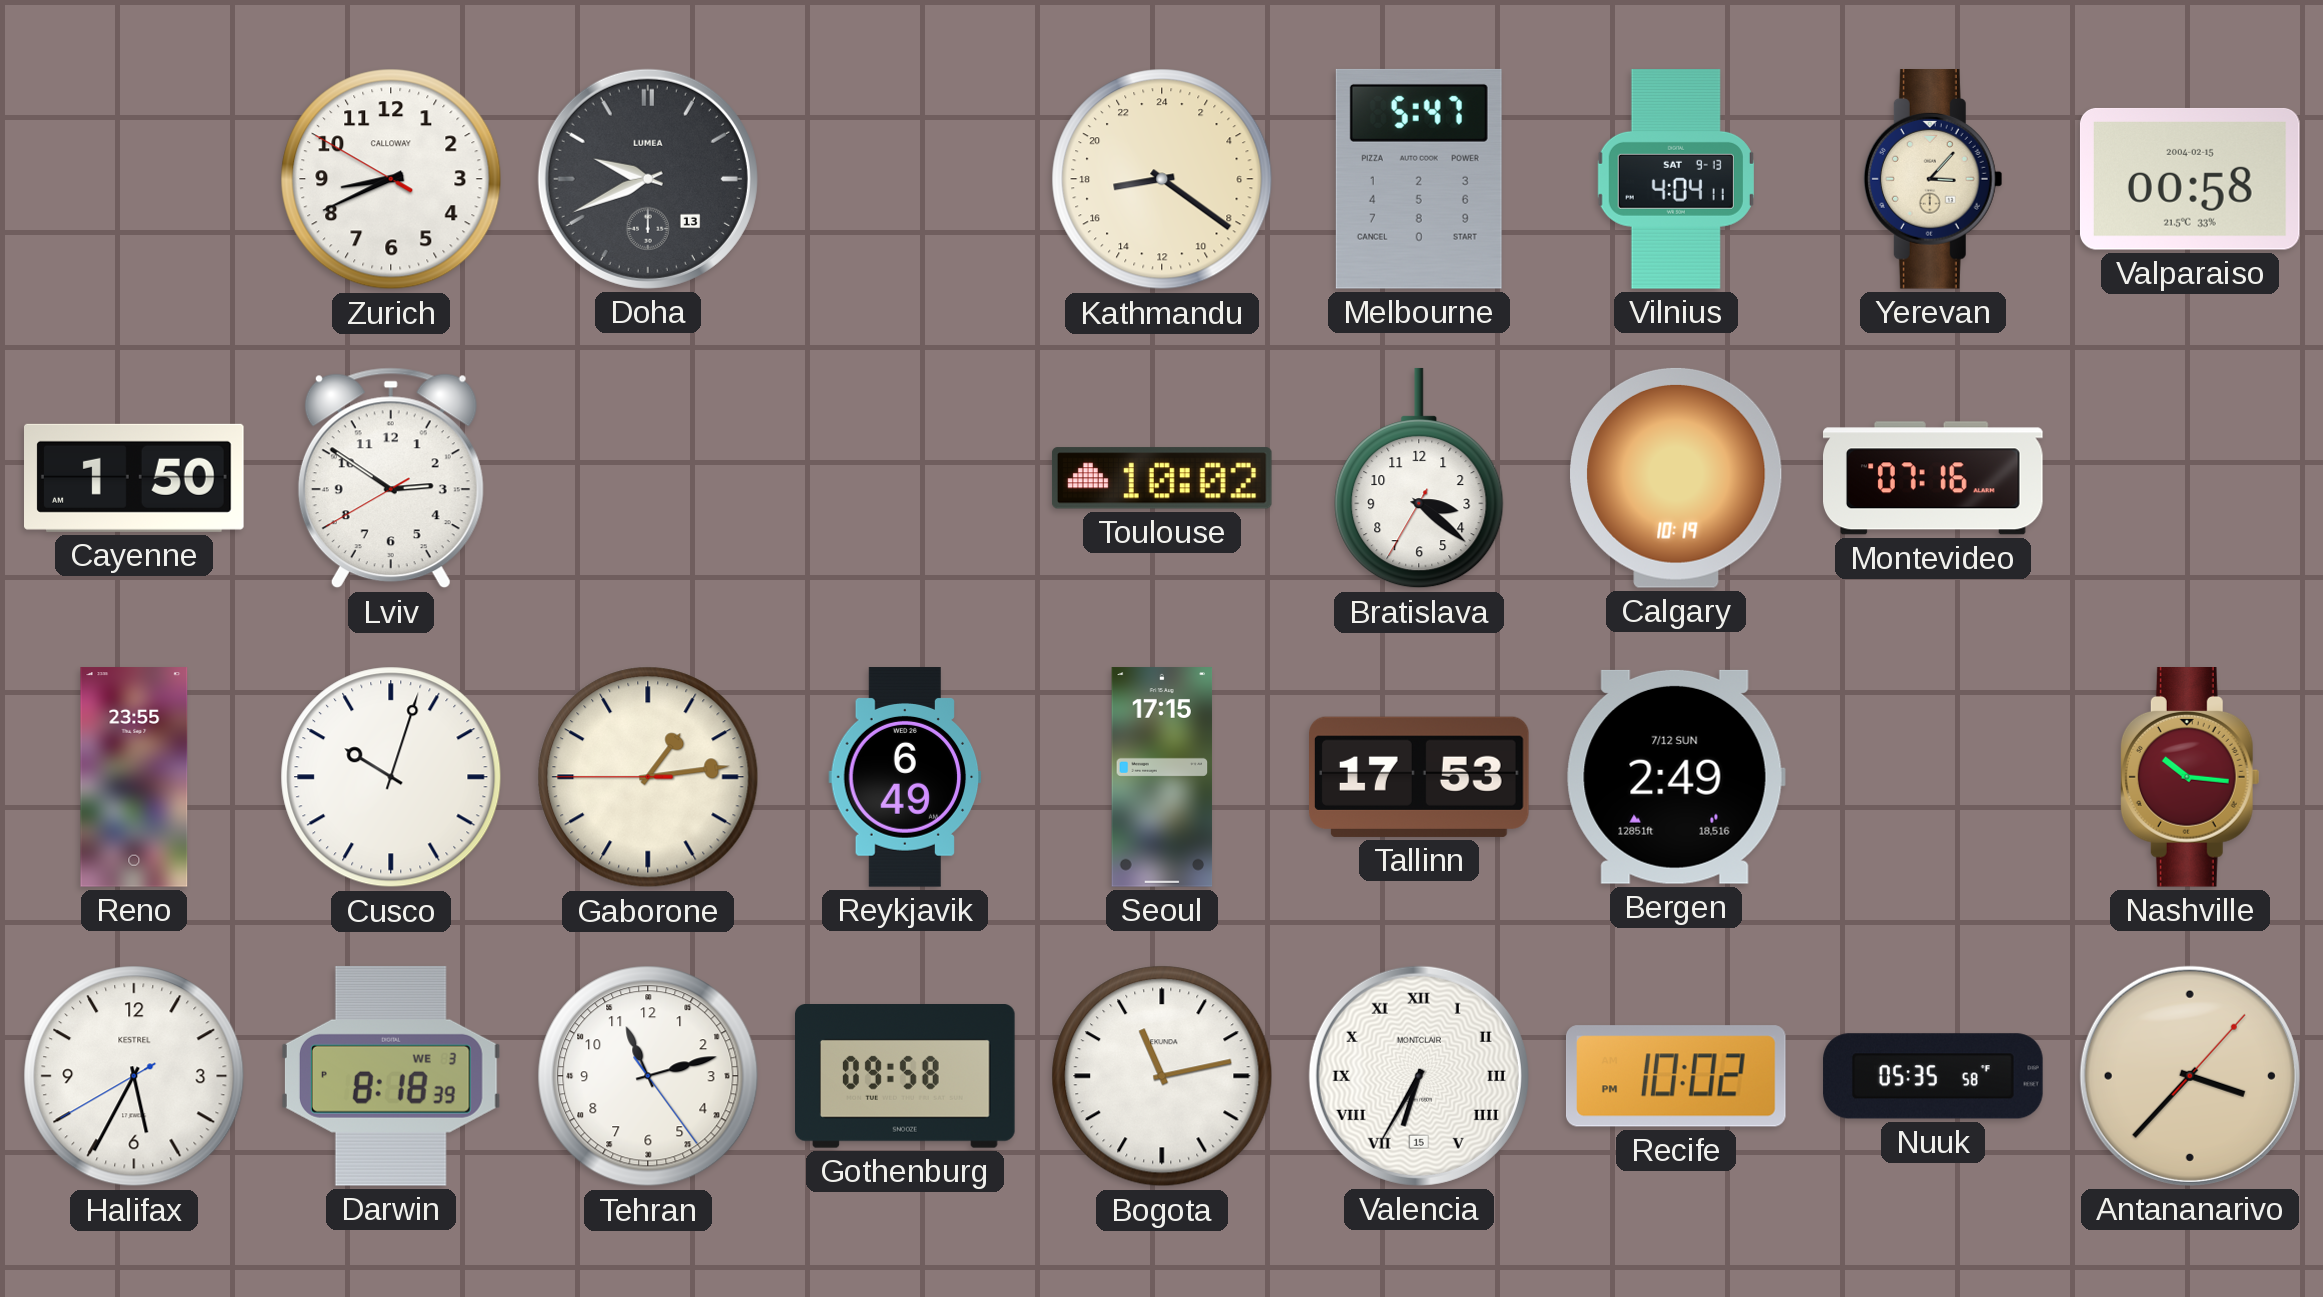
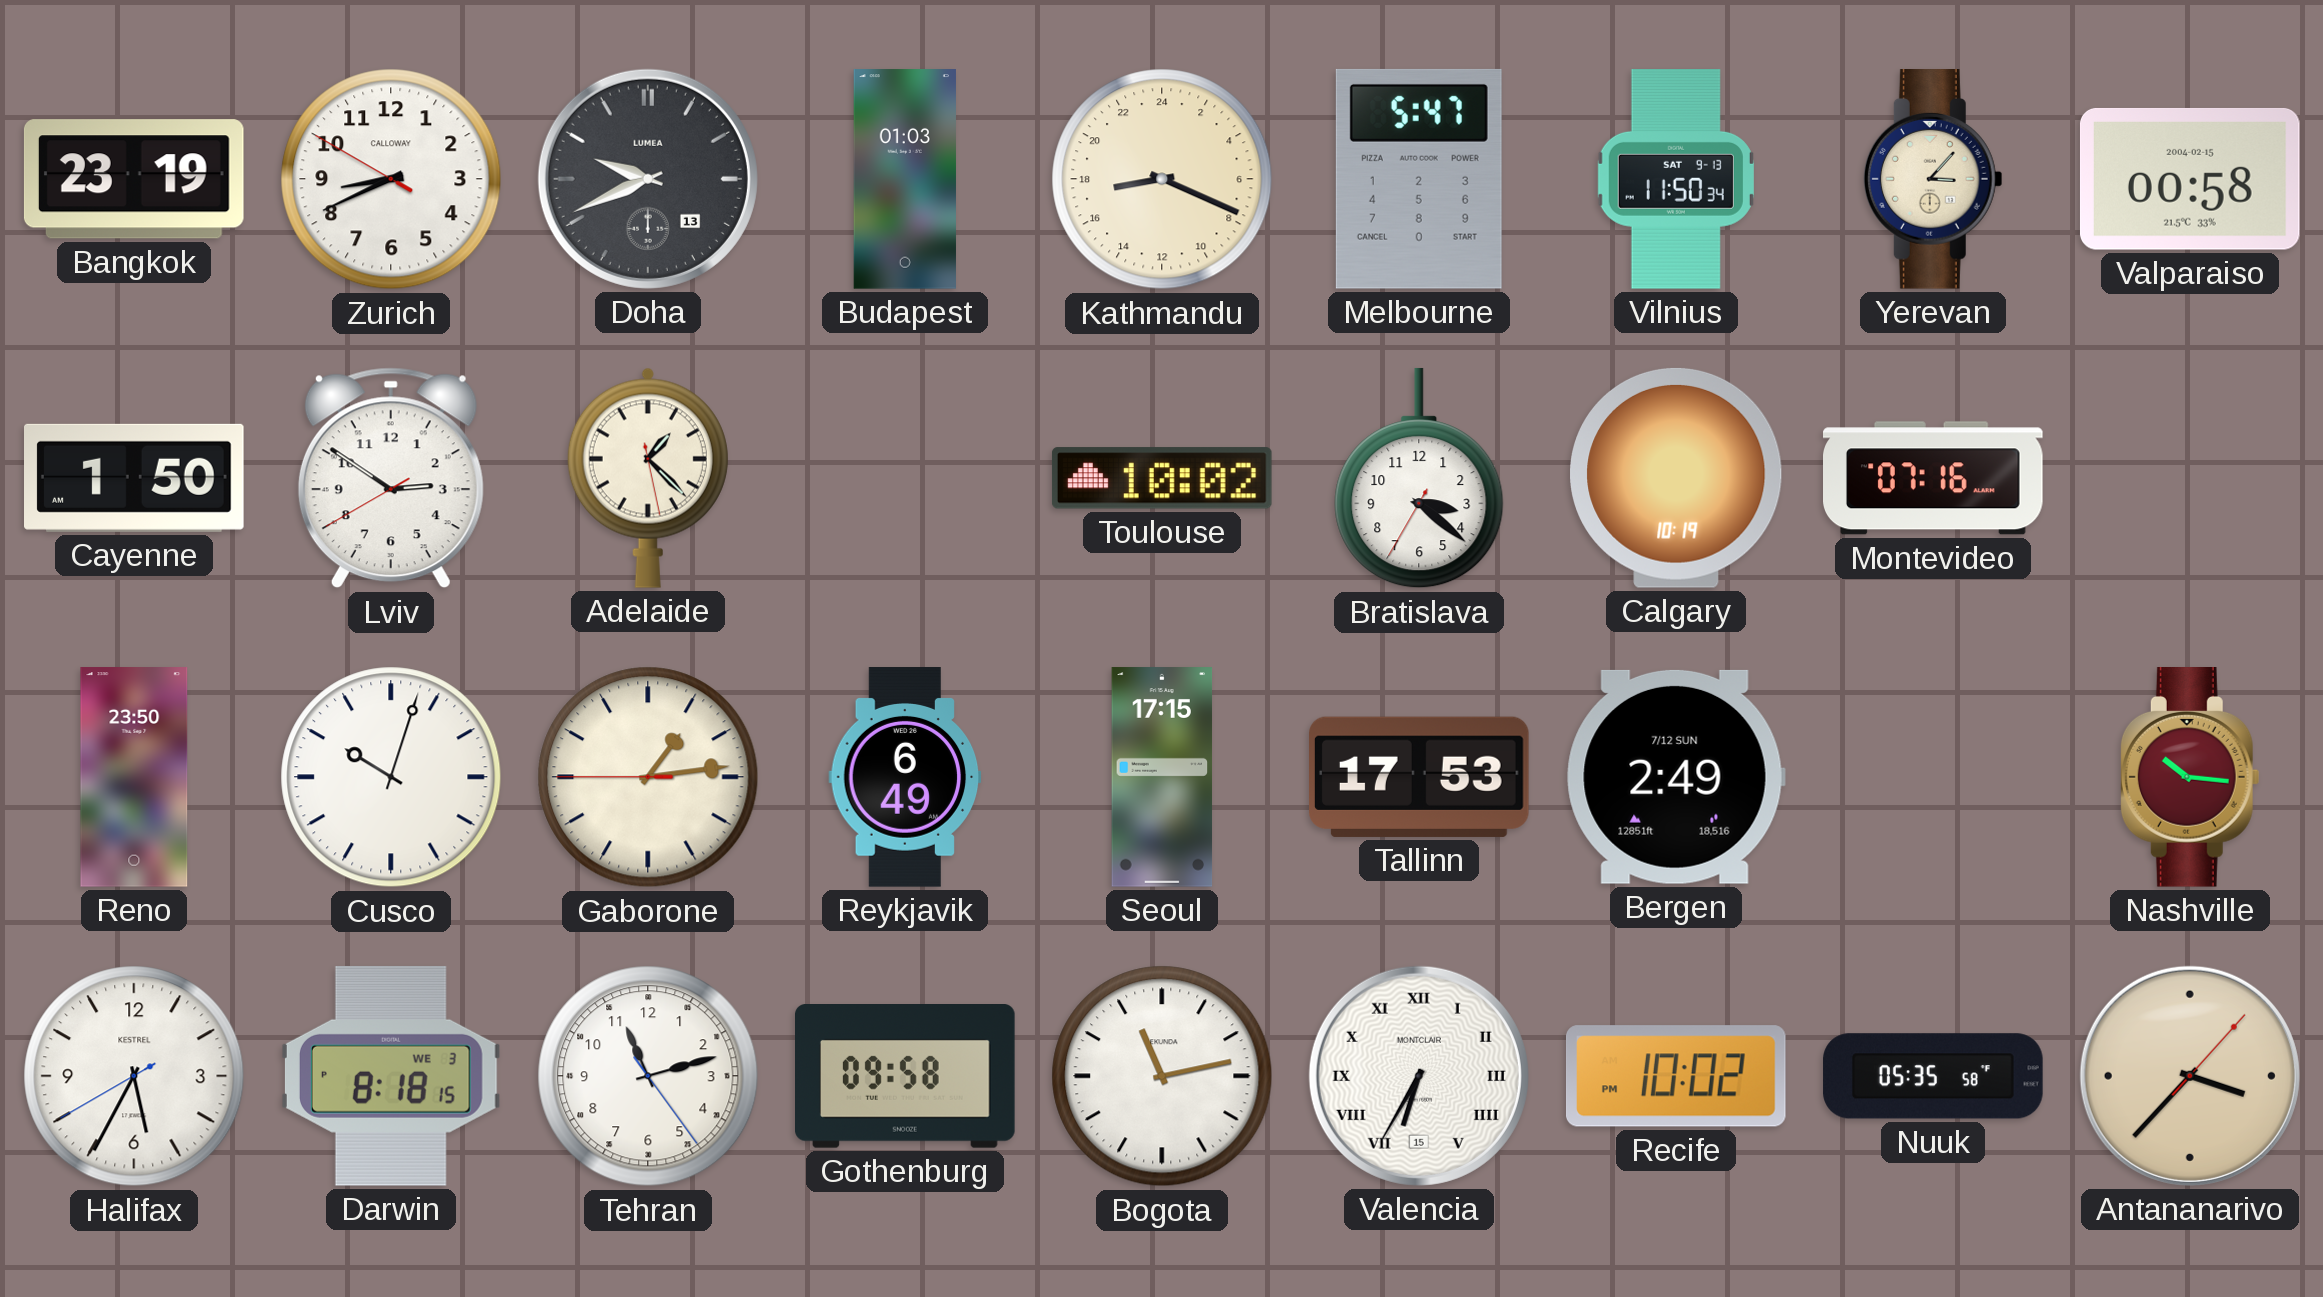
Bangkok: none -> 23:19 (134, 179)
Budapest: none -> 01:03 (905, 179)
Kathmandu: 17:21 -> 17:19 (1162, 179)
Vilnius: 4:04 -> 11:50 (1676, 180)
Adelaide: none -> 1:22 (648, 478)
Reno: 23:55 -> 23:50 (134, 777)
Darwin: 8:18:39 PM -> 8:18:15 PM (391, 1076)
